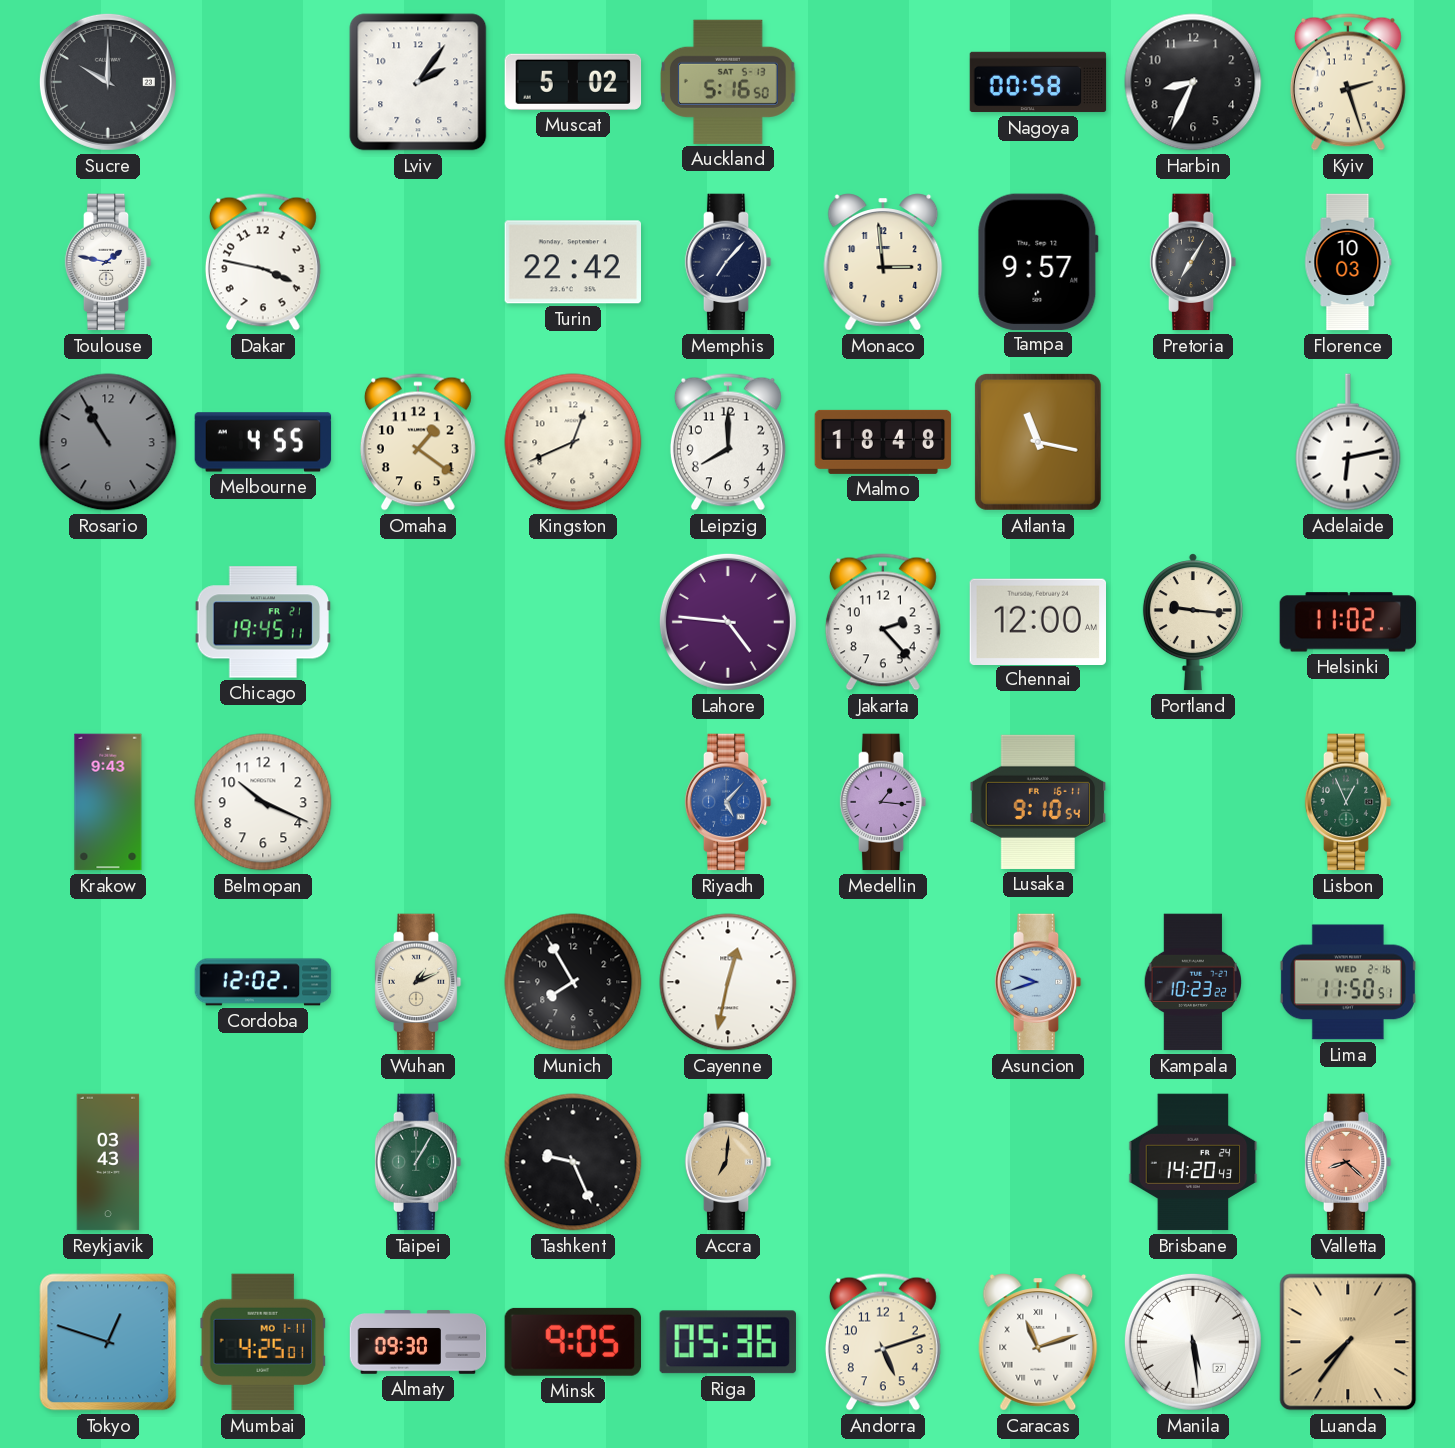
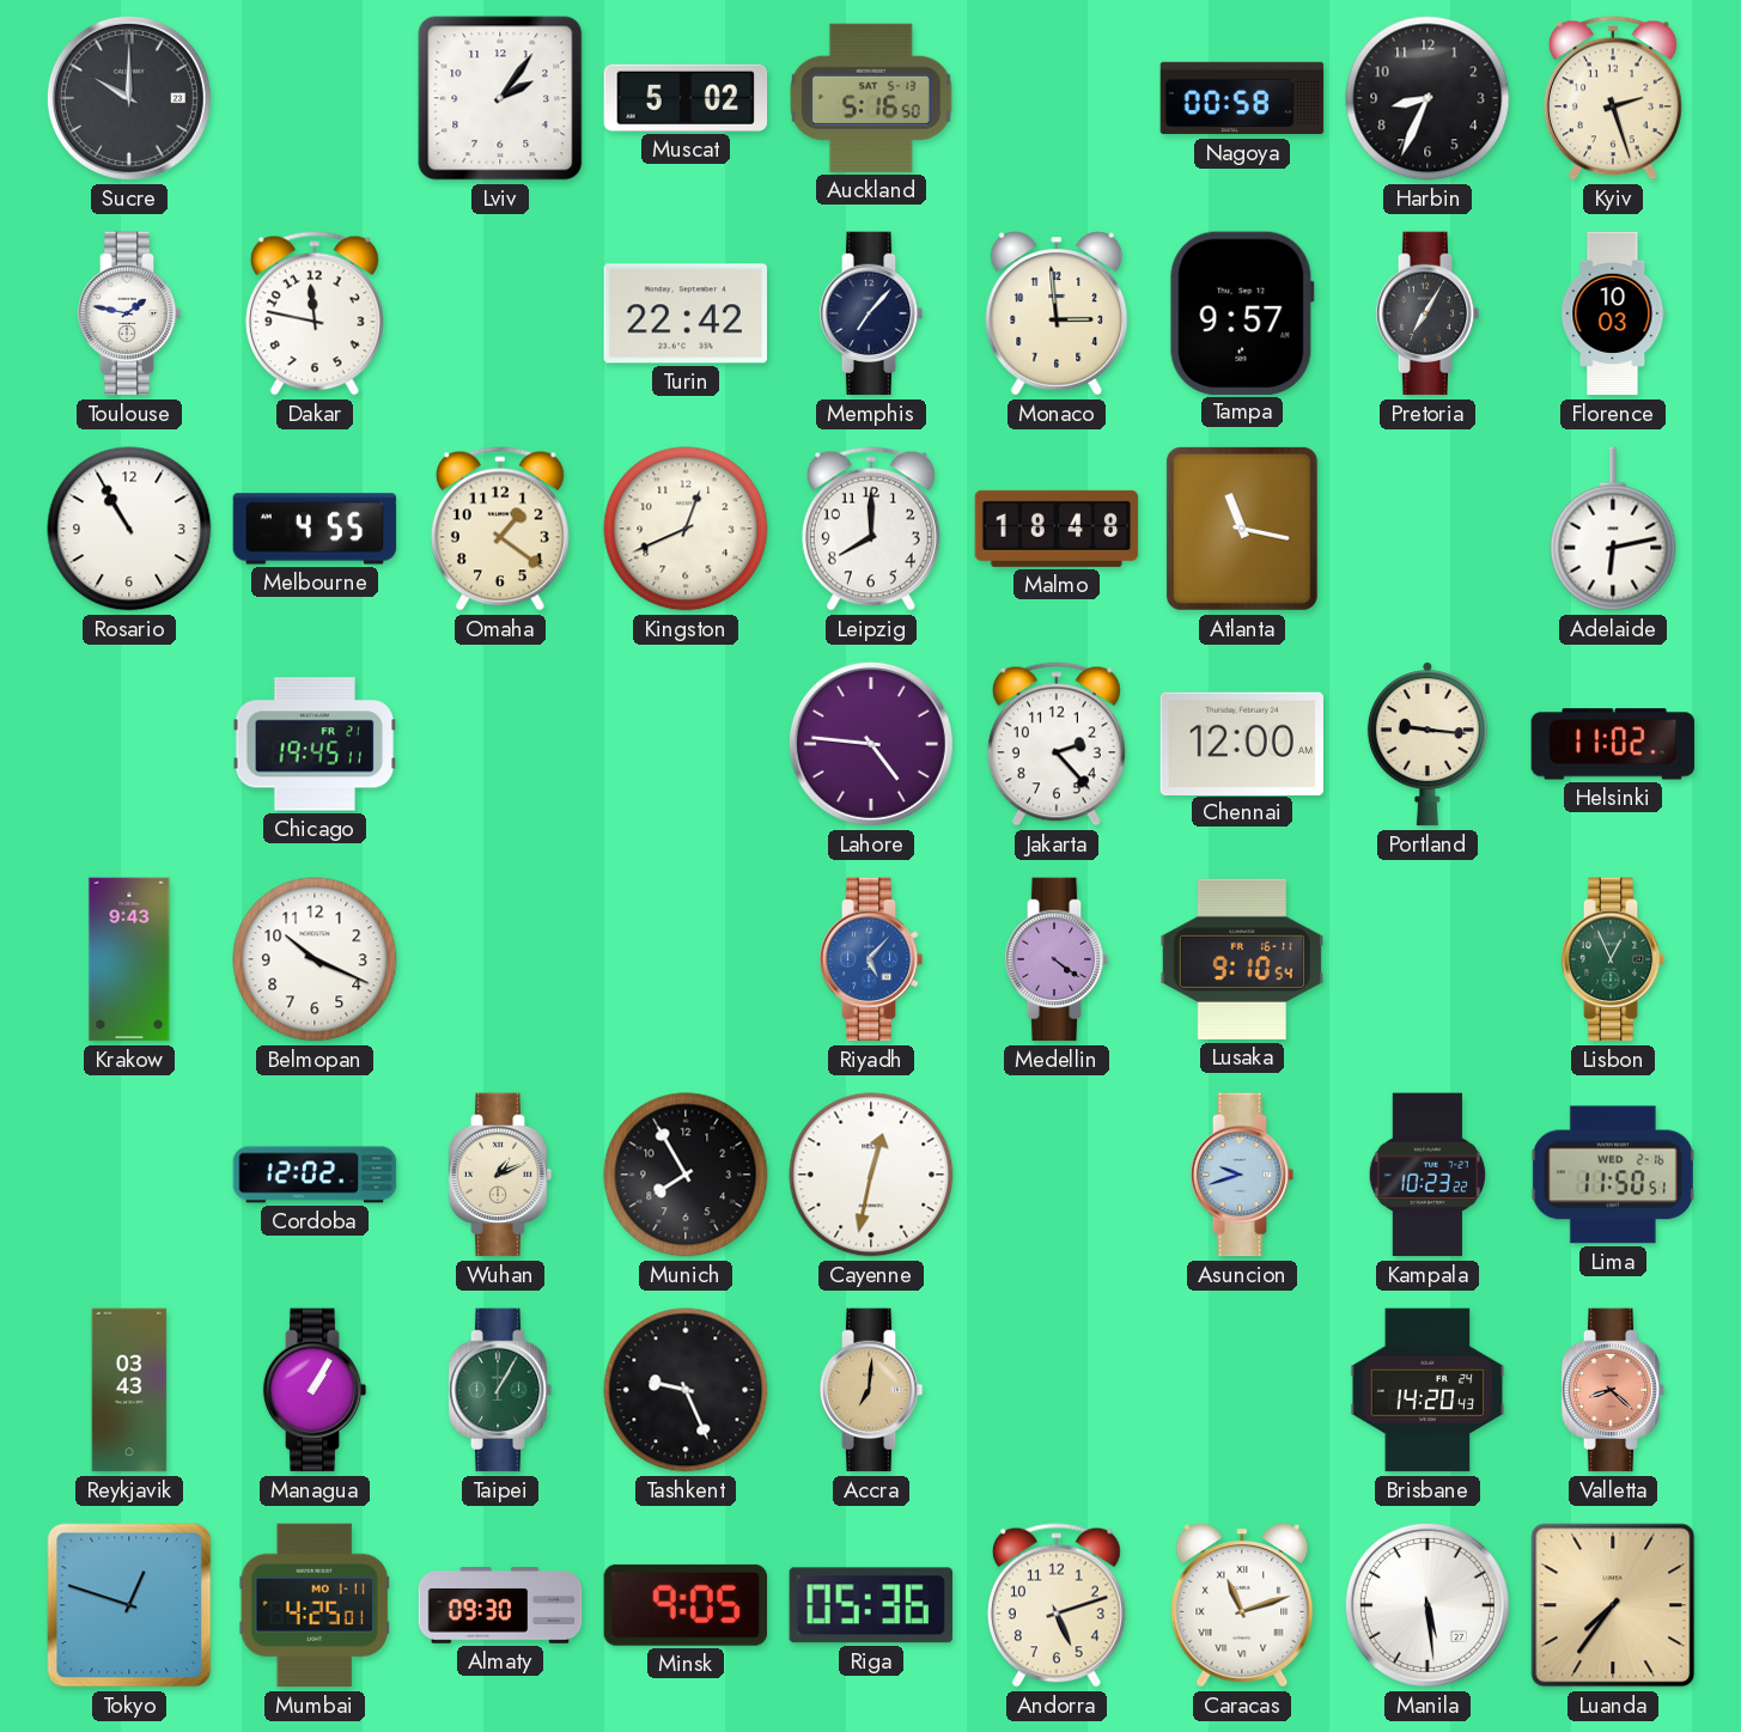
Dakar: 3:47 -> 11:47 (315, 313)
Rosario dial: grey -> white (129, 529)
Medellin: 1:16 -> 4:21 (1057, 959)
Managua: none -> 1:05 (315, 1390)
